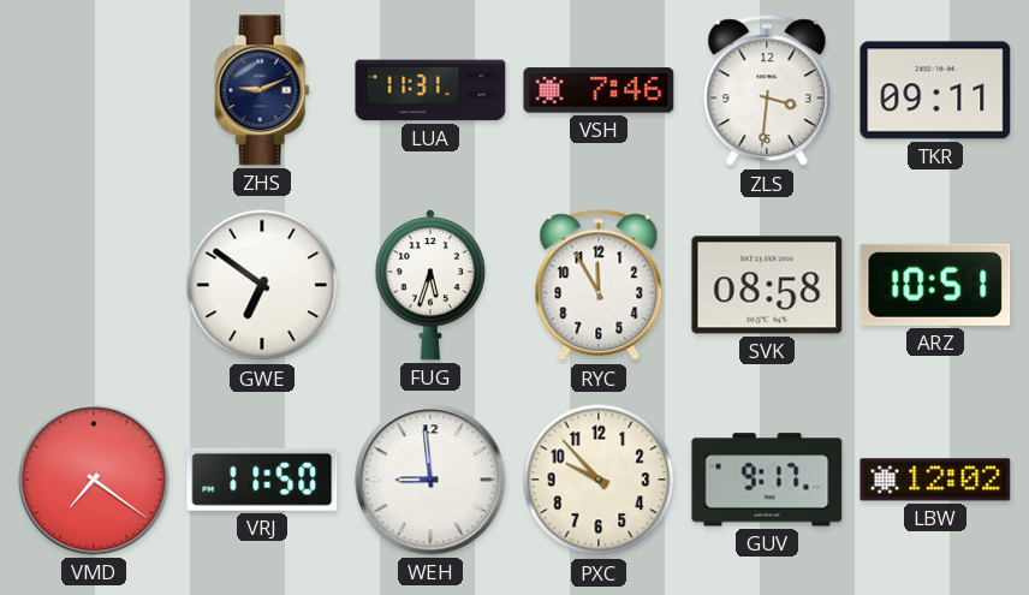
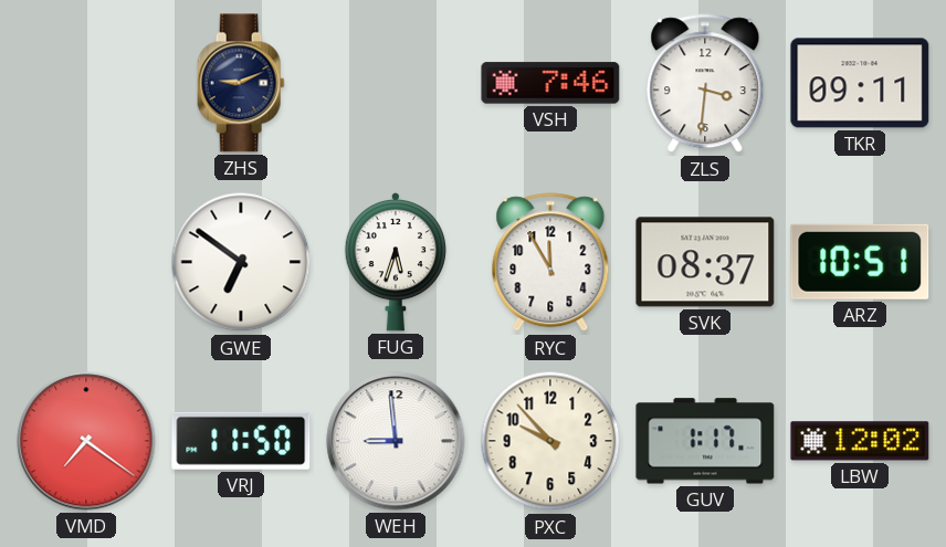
LUA: 11:31 -> none (430, 90)
SVK: 08:58 -> 08:37 (705, 262)
GUV: 9:17 -> 1:17 (705, 441)
